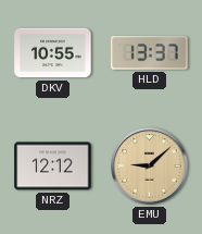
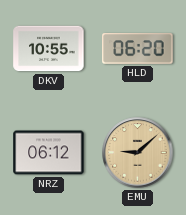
HLD: 13:37 -> 06:20 (138, 49)
NRZ: 12:12 -> 06:12 (49, 153)
